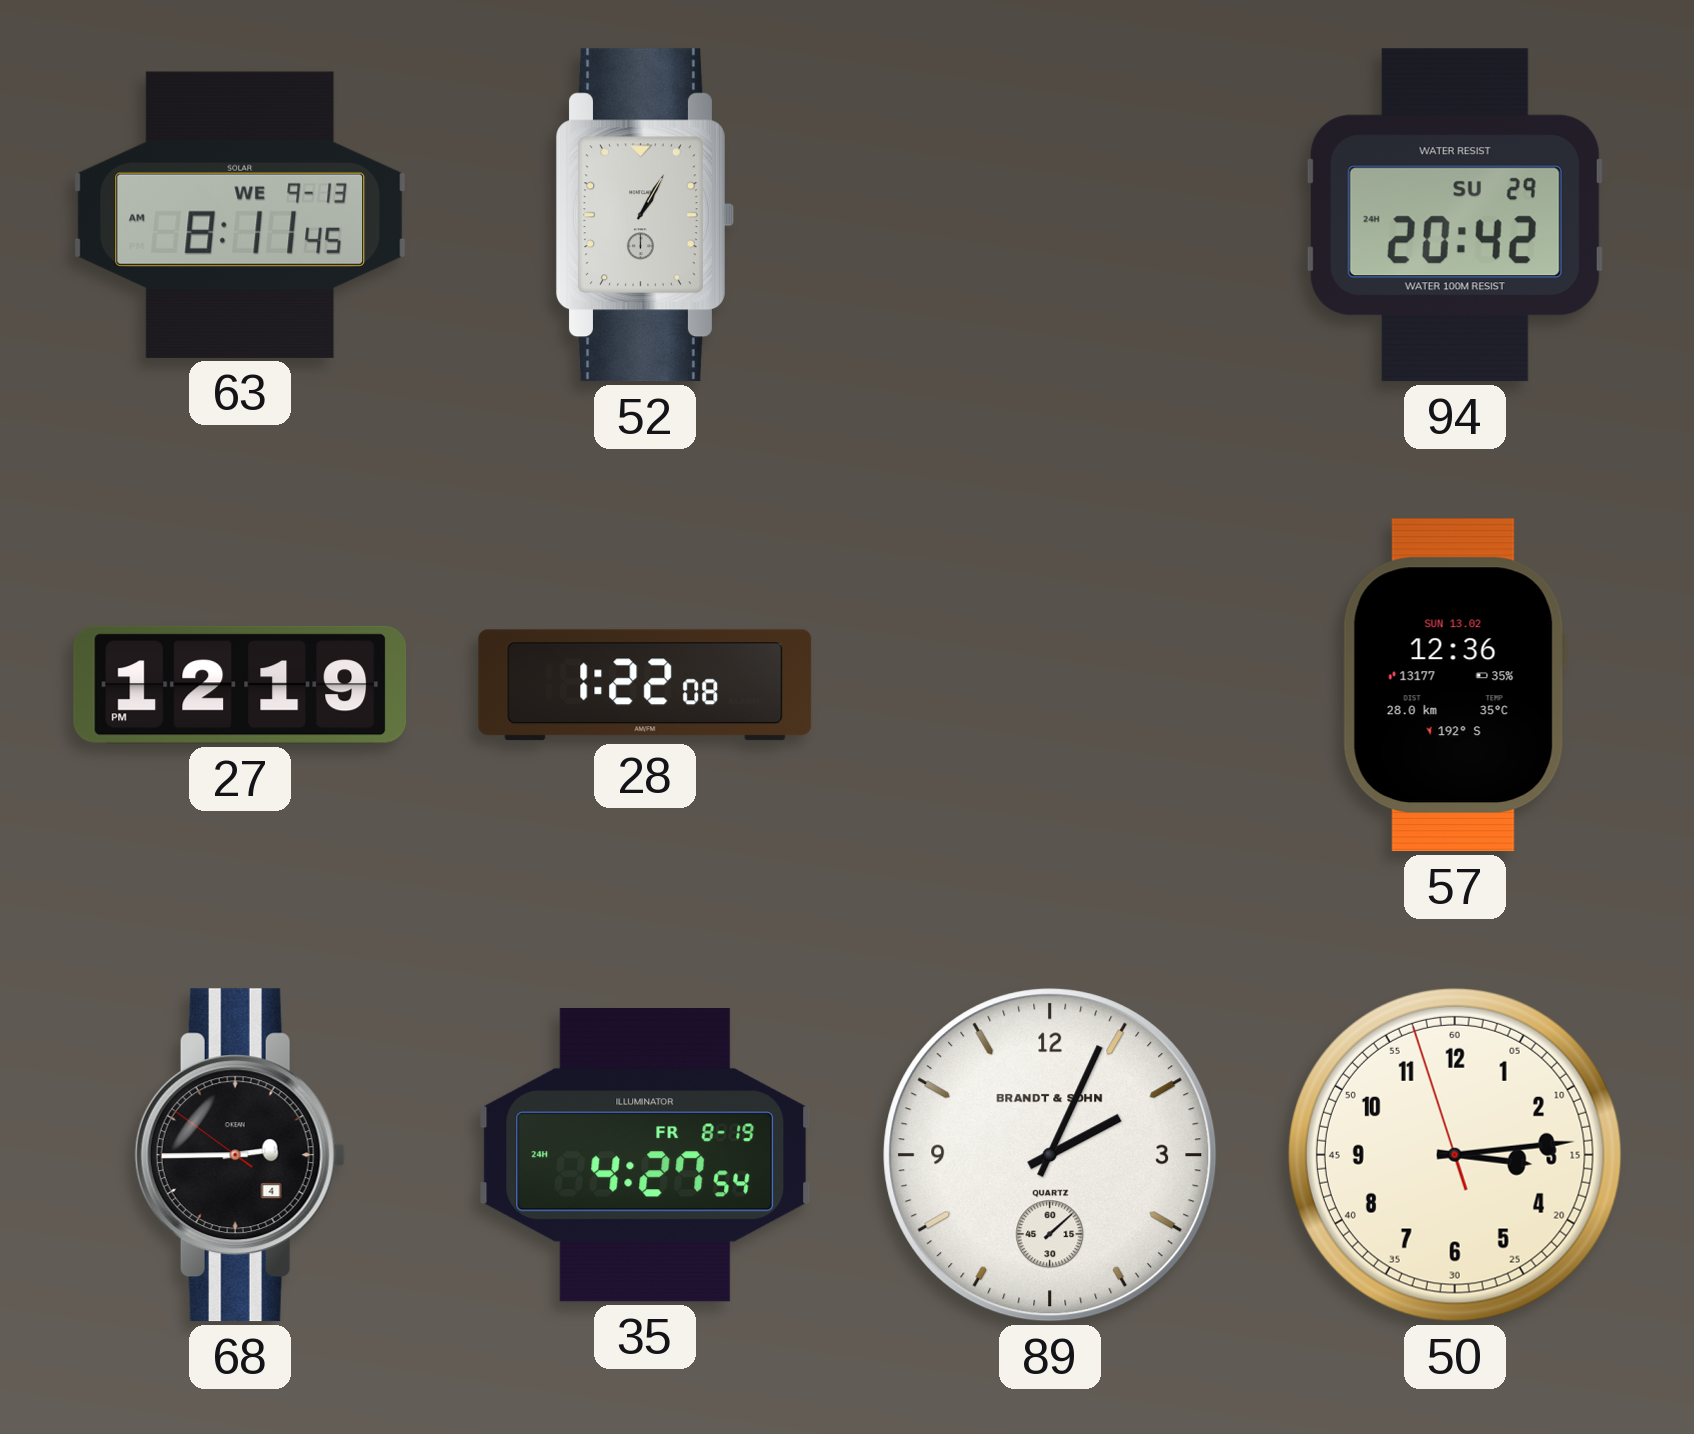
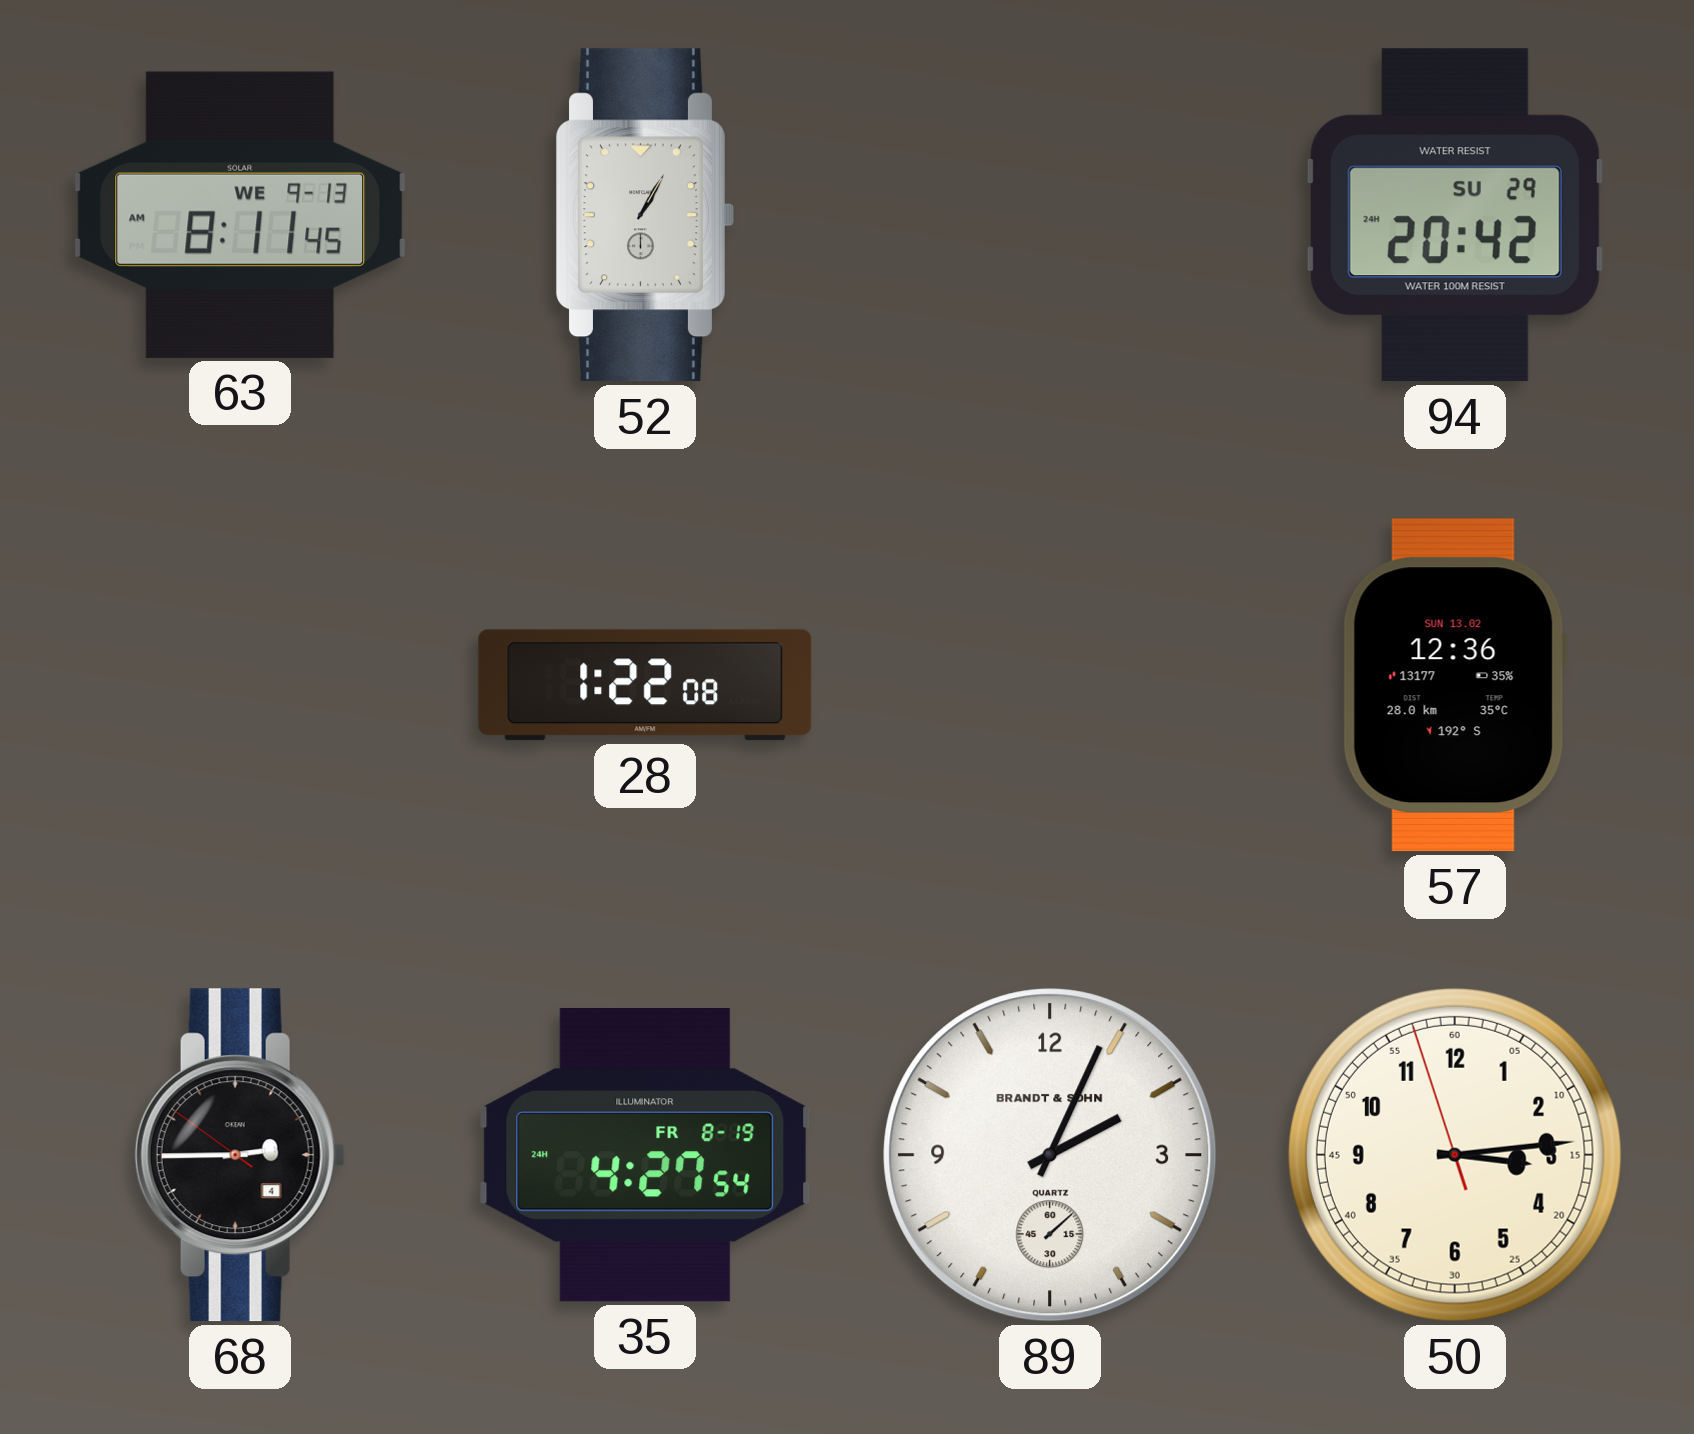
27: 12:19 -> none (240, 685)
